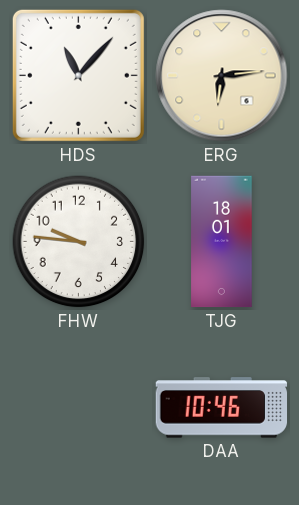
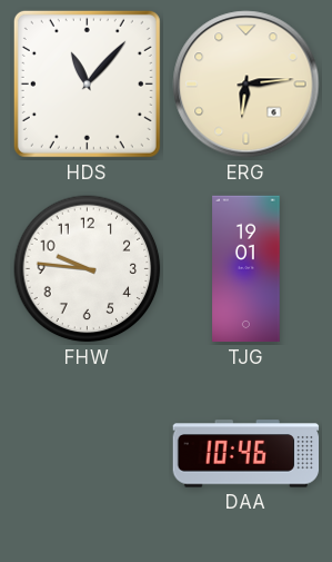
TJG: 18:01 -> 19:01 (247, 269)
